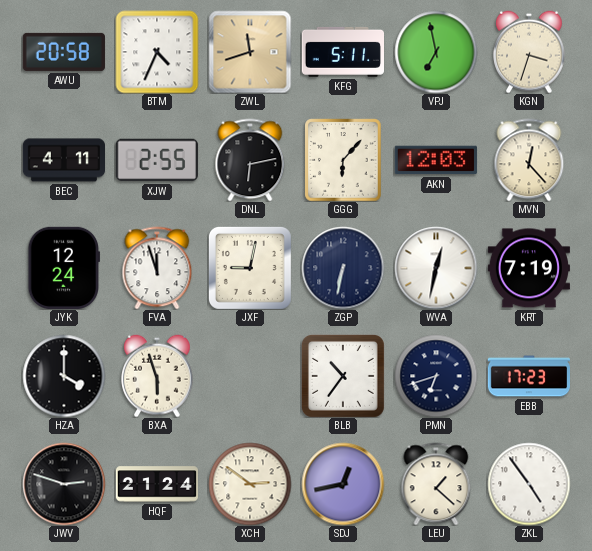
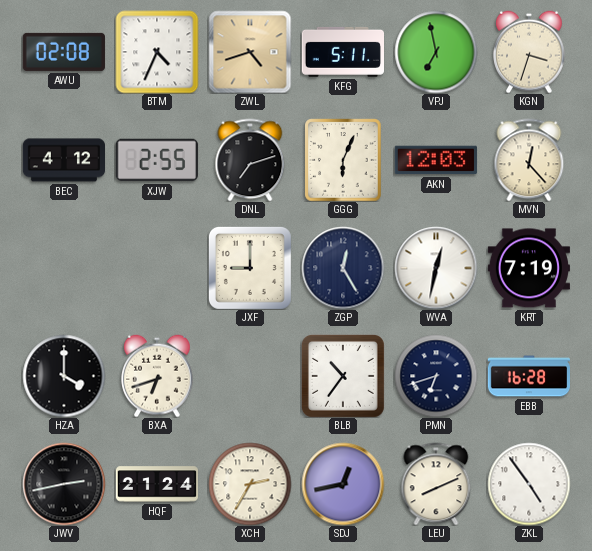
AWU: 20:58 -> 02:08 (64, 52)
ZWL: 11:42 -> 4:42 (250, 52)
BEC: 4:11 -> 4:12 (63, 160)
DNL: 6:13 -> 7:12 (250, 160)
GGG: 6:07 -> 6:04 (343, 160)
JYK: 12:24 -> none (63, 268)
FVA: 11:57 -> none (157, 268)
JXF: 9:02 -> 9:00 (250, 268)
ZGP: 6:32 -> 12:25 (343, 268)
BXA: 5:57 -> 6:42 (157, 376)
EBB: 17:23 -> 16:28 (528, 376)
JWV: 2:48 -> 2:43 (64, 484)
XCH: 2:51 -> 2:35 (250, 484)
LEU: 1:22 -> 8:11 (436, 484)
